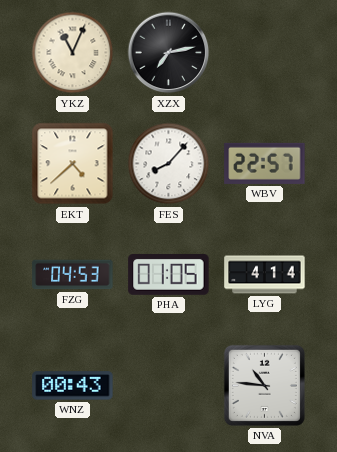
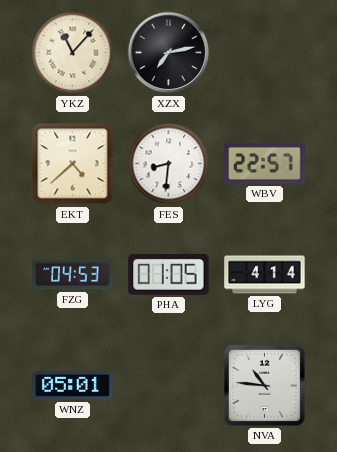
YKZ: 11:04 -> 11:07 (73, 53)
FES: 8:07 -> 8:31 (169, 164)
WNZ: 00:43 -> 05:01 (73, 386)
